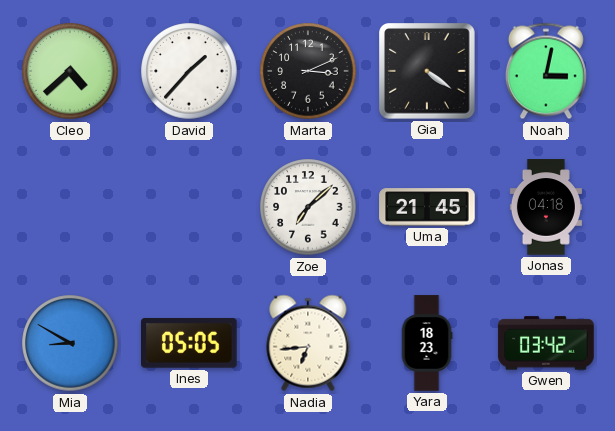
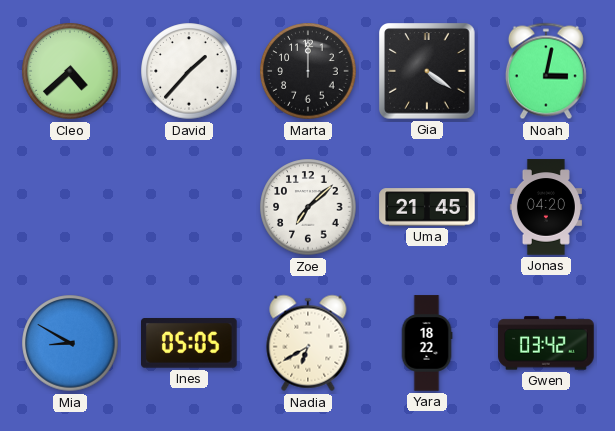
Marta: 3:11 -> 12:00 (308, 71)
Jonas: 04:18 -> 04:20 (546, 207)
Nadia: 6:44 -> 6:40 (308, 343)
Yara: 18:23 -> 18:22 (427, 343)
